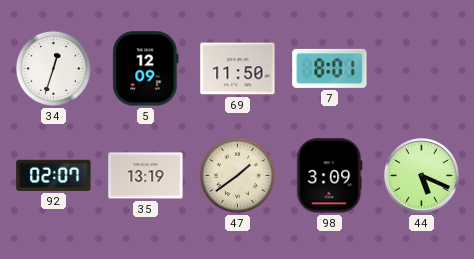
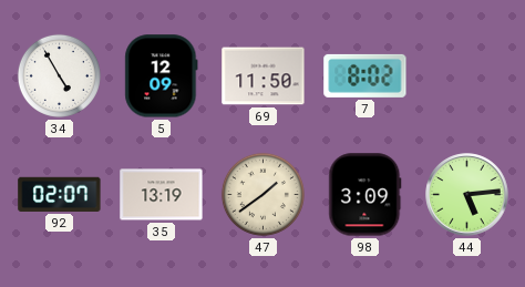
34: 12:33 -> 4:55 (59, 75)
7: 8:01 -> 8:02 (366, 75)
44: 5:19 -> 5:14 (467, 195)
